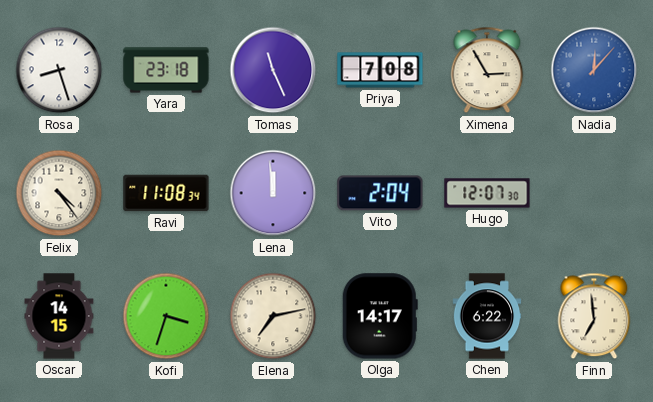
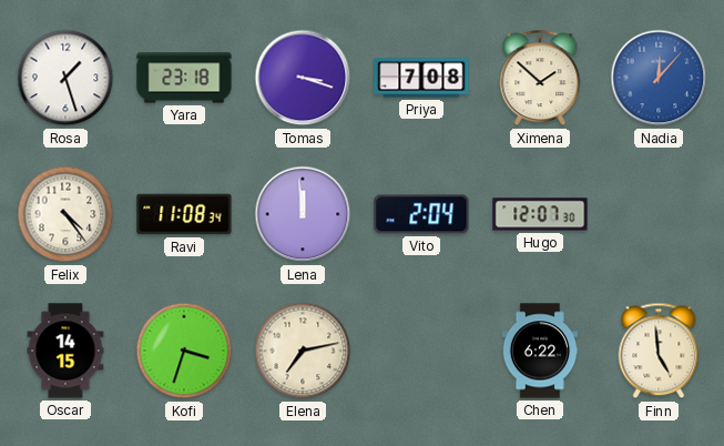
Rosa: 8:27 -> 1:27 (65, 78)
Tomas: 11:26 -> 3:18 (303, 78)
Ximena: 2:55 -> 1:52 (540, 78)
Olga: 14:17 -> none (380, 316)
Finn: 6:59 -> 4:59 (659, 351)
